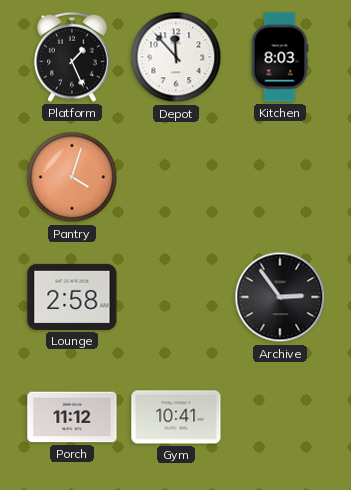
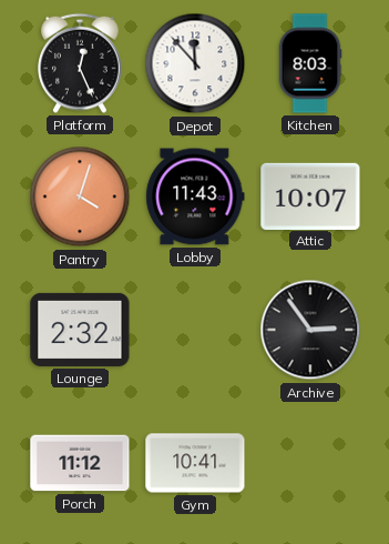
Platform: 1:26 -> 12:26 (81, 63)
Lobby: none -> 11:43 (195, 197)
Attic: none -> 10:07 (310, 195)
Lounge: 2:58 -> 2:32 (80, 330)
